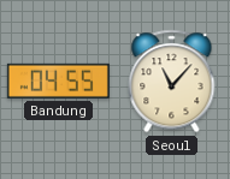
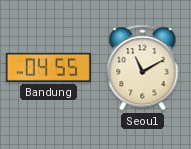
Seoul: 11:07 -> 11:10 (143, 68)
